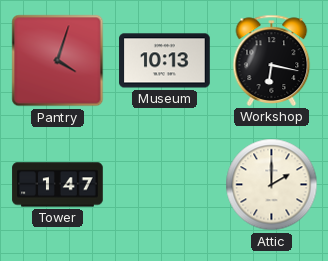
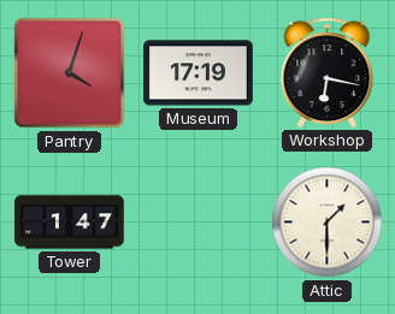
Museum: 10:13 -> 17:19 (199, 73)
Attic: 2:00 -> 1:30 (328, 223)
